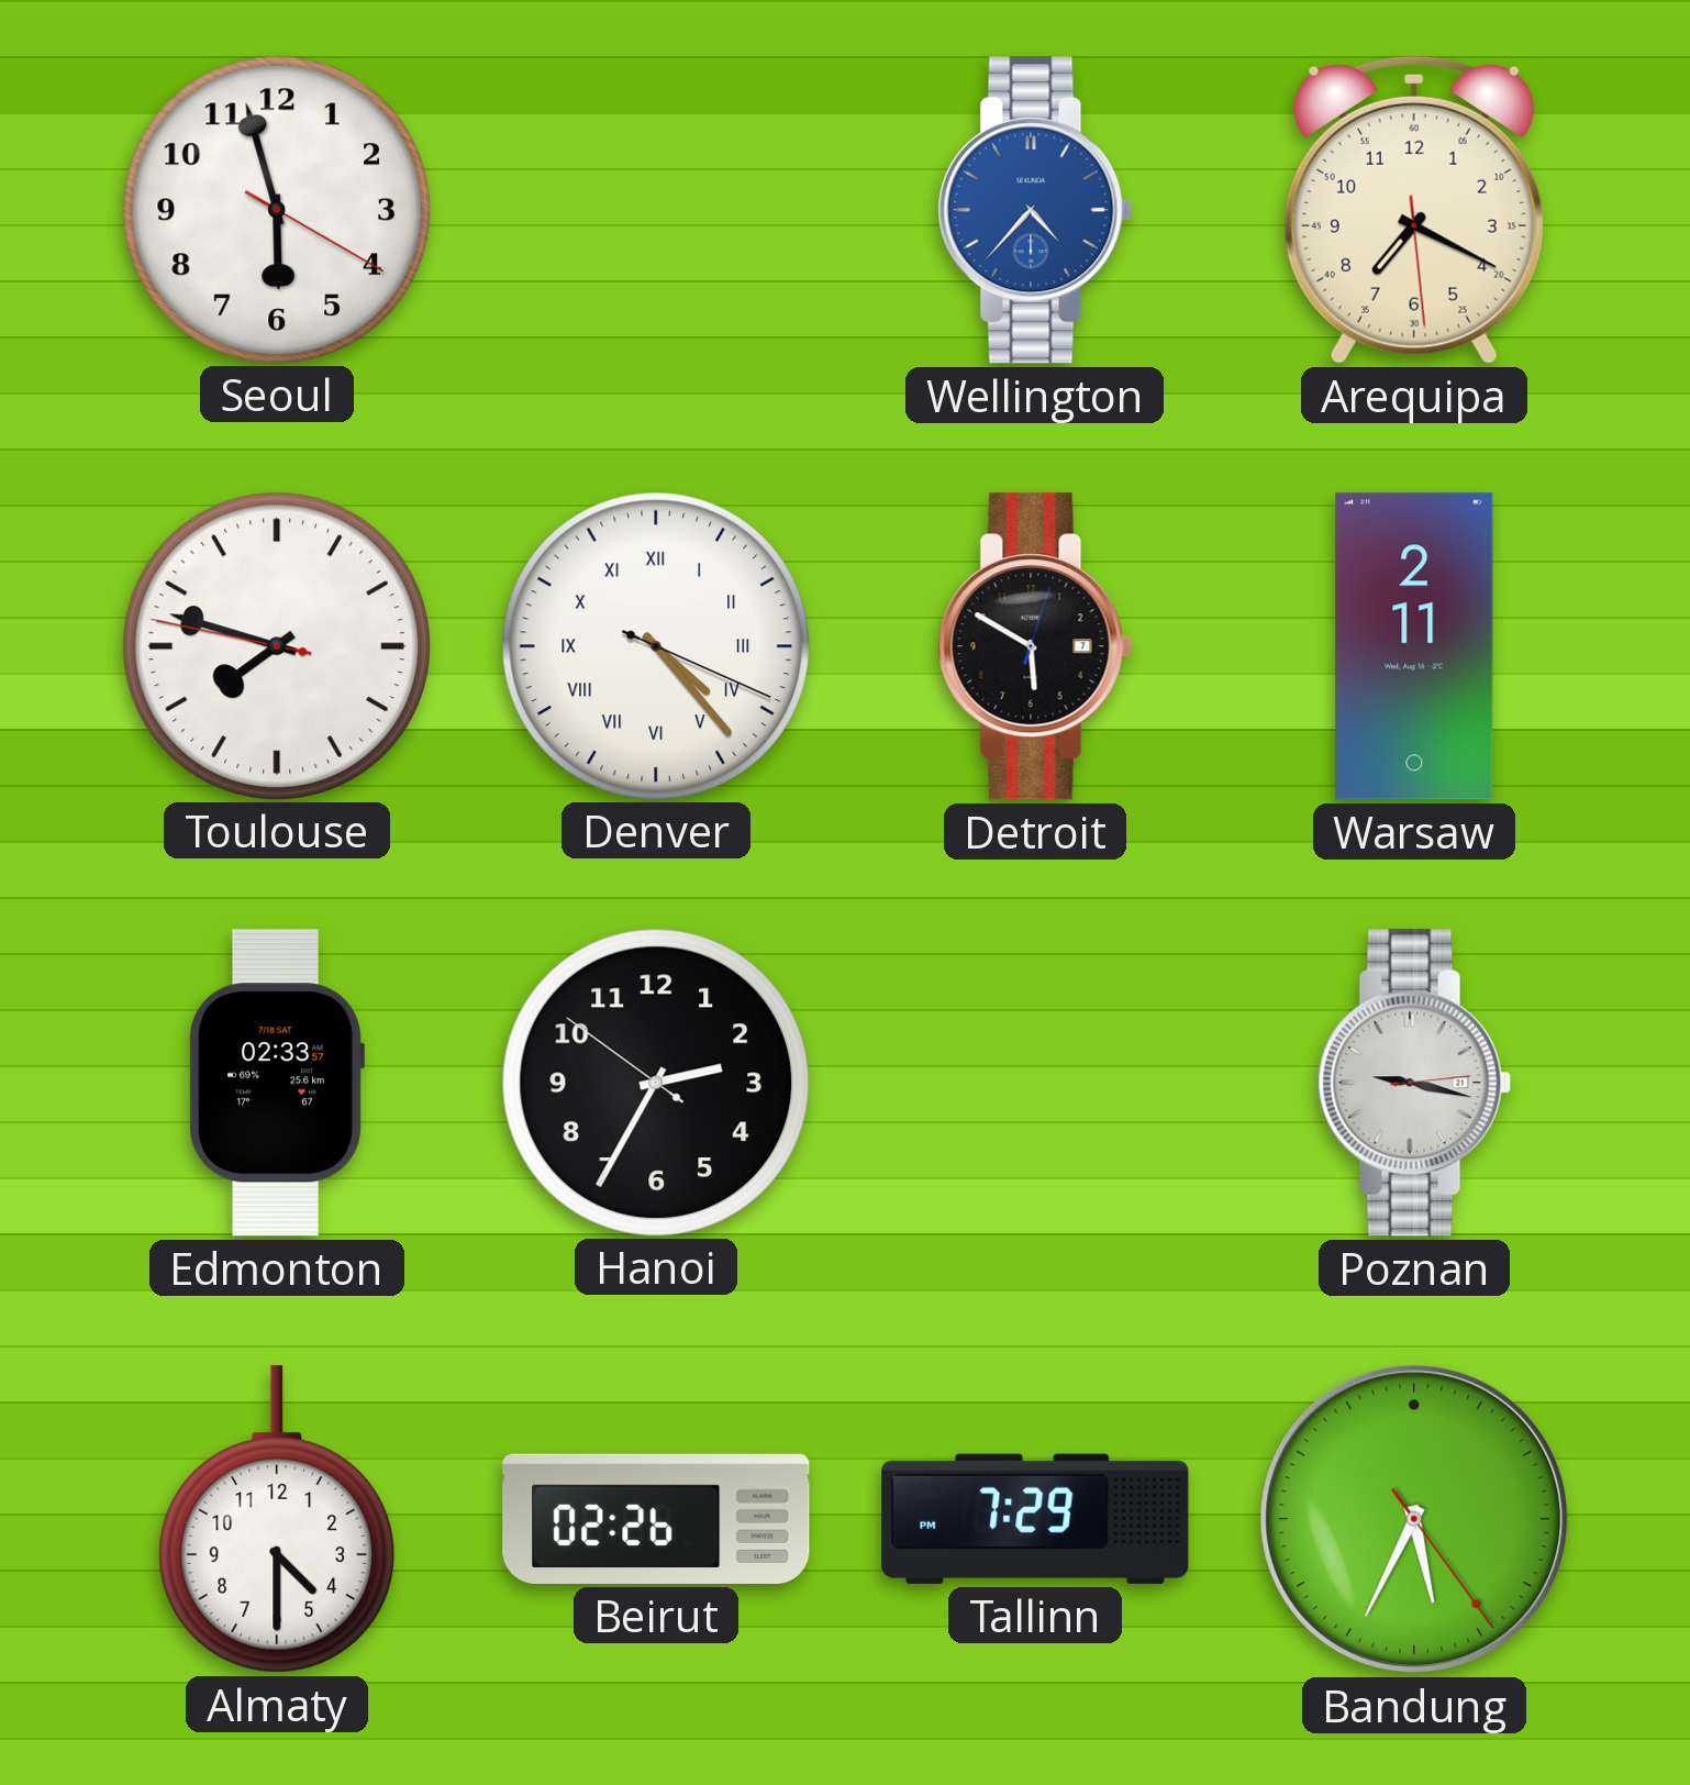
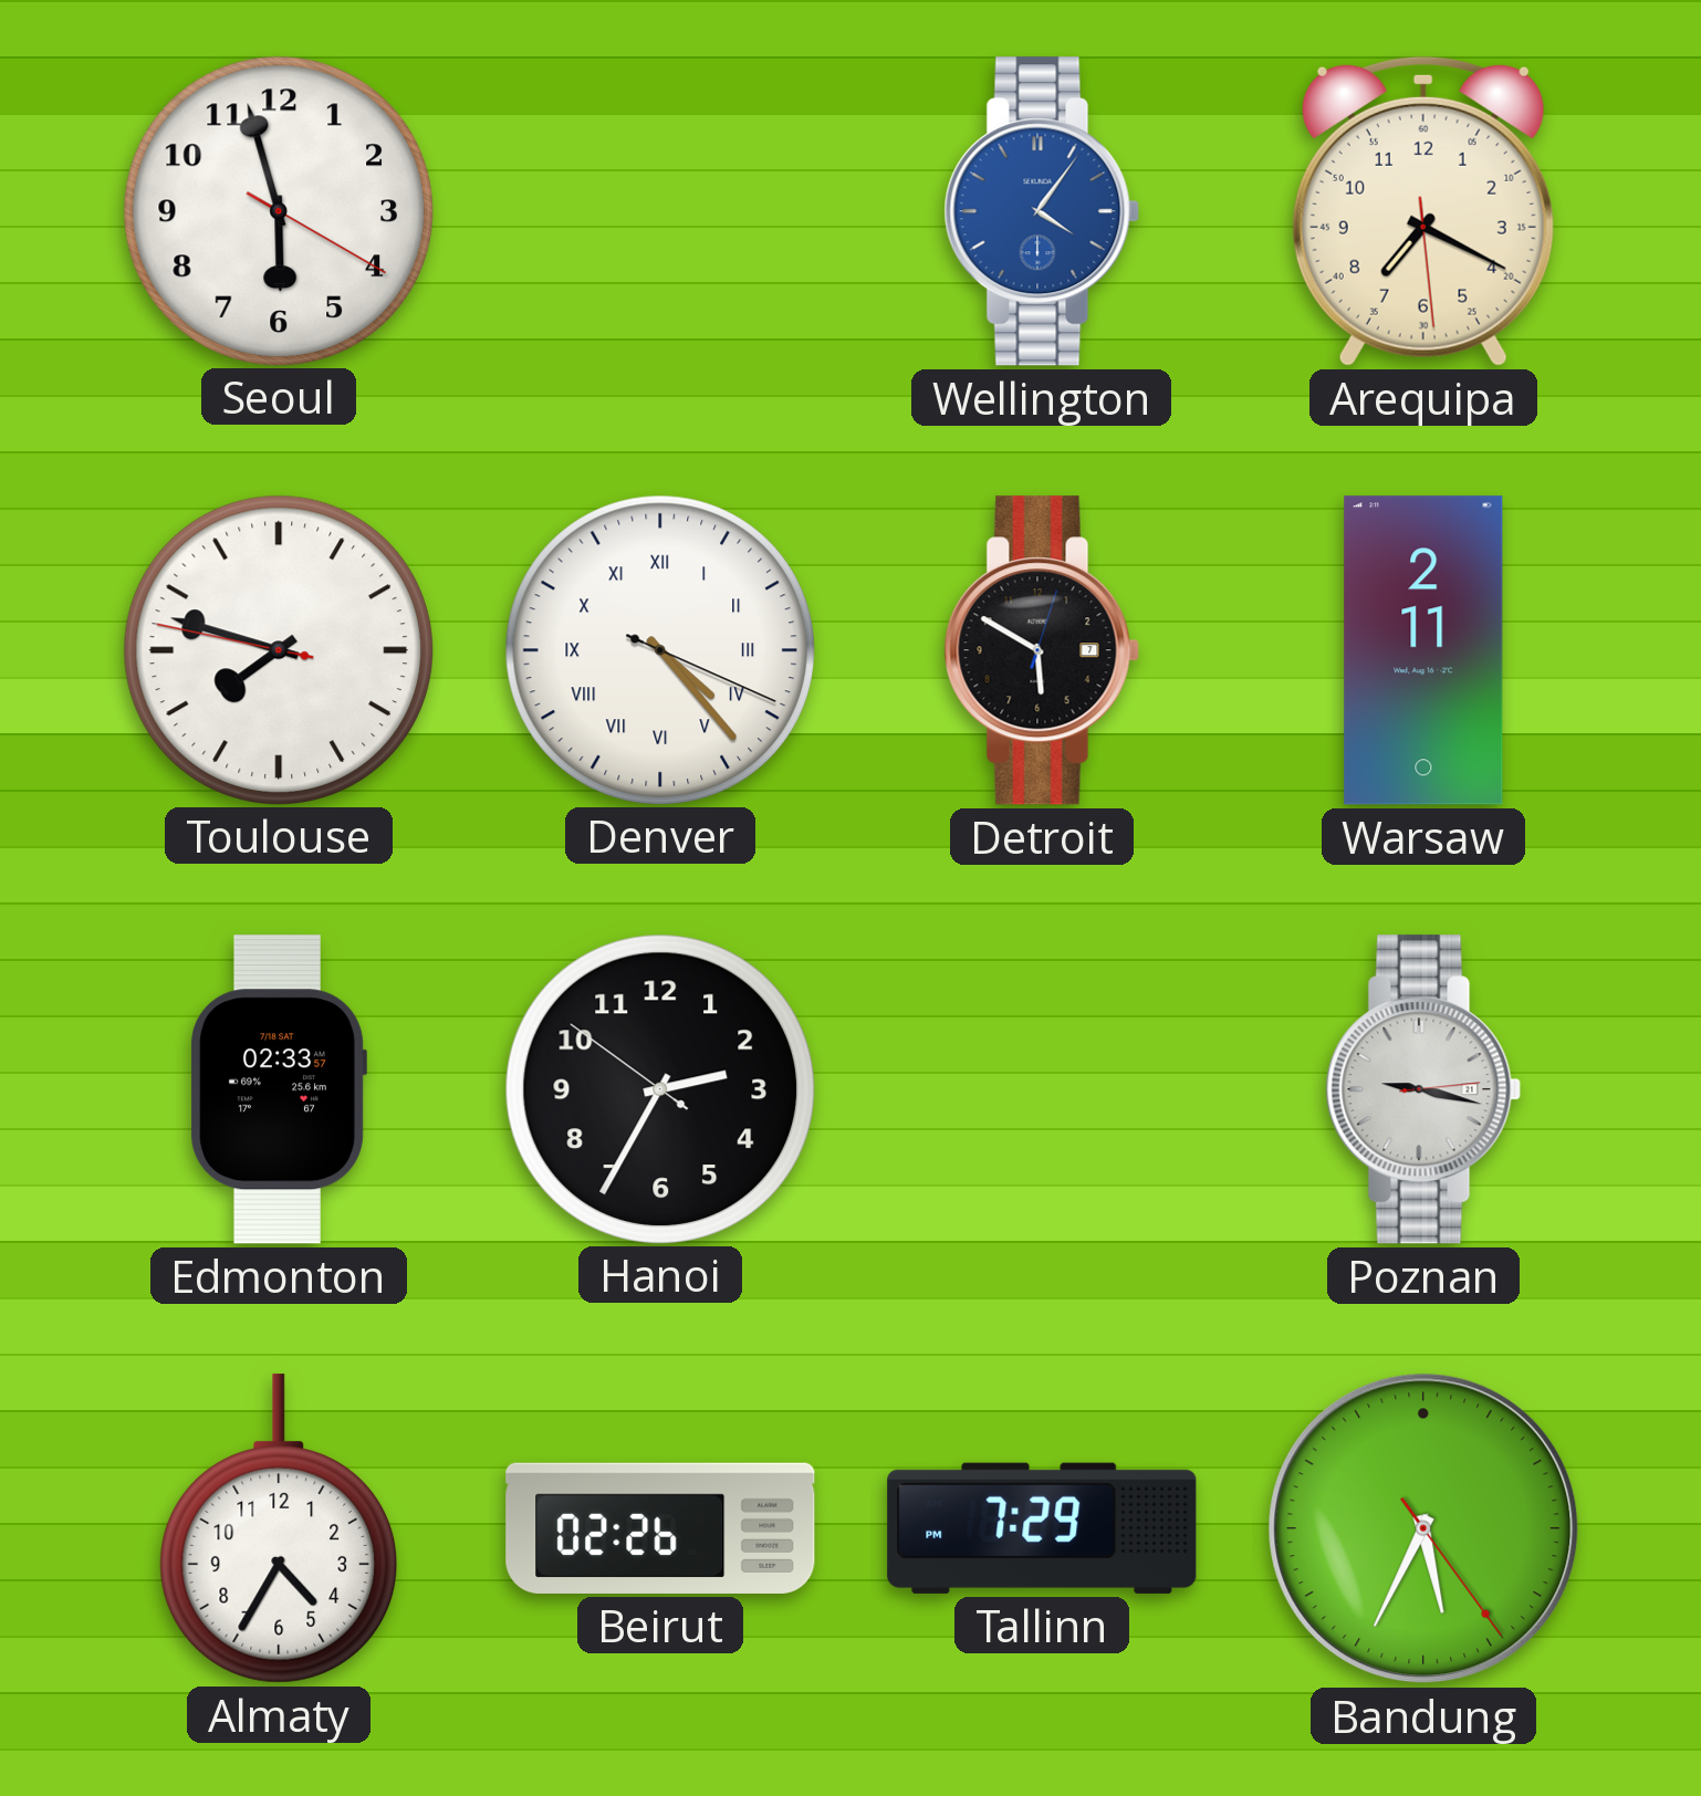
Wellington: 4:37 -> 4:06 (1042, 211)
Almaty: 4:30 -> 4:35 (279, 1528)
